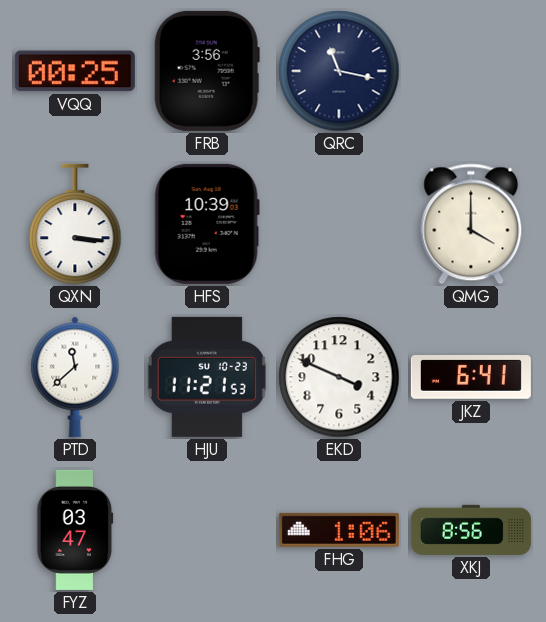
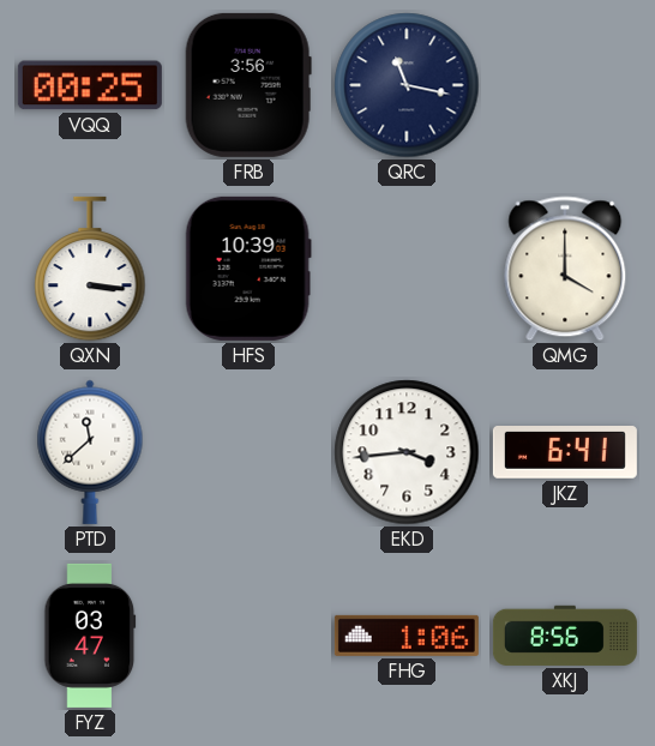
HJU: 11:21 -> none (207, 377)
EKD: 3:49 -> 3:44 (407, 452)
